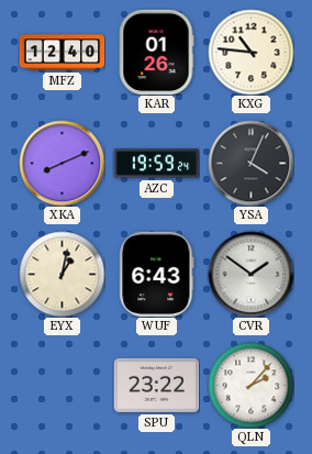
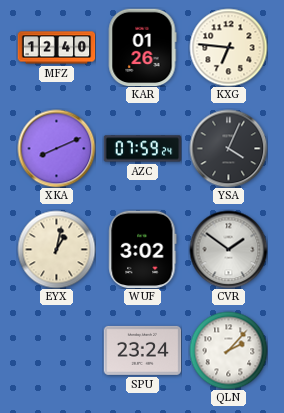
KXG: 10:46 -> 6:46 (228, 47)
AZC: 19:59 -> 07:59 (142, 149)
WUF: 6:43 -> 3:02 (143, 249)
SPU: 23:22 -> 23:24 (142, 350)
